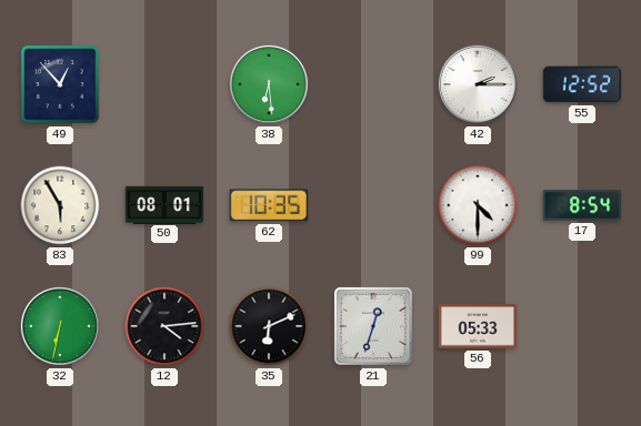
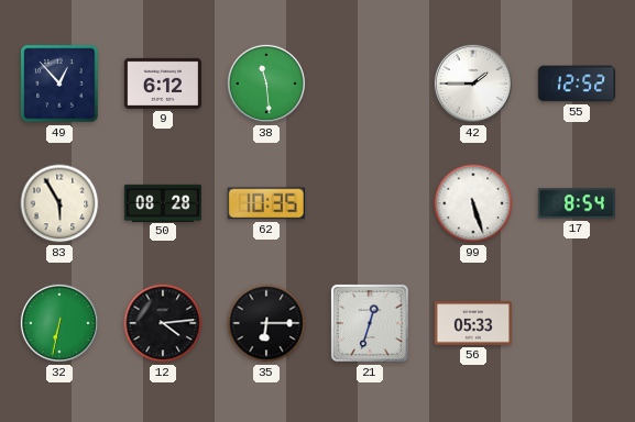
9: none -> 6:12 (162, 84)
38: 6:29 -> 11:29 (266, 84)
42: 2:15 -> 1:45 (473, 84)
50: 08:01 -> 08:28 (162, 202)
99: 4:30 -> 5:27 (473, 203)
35: 6:11 -> 6:15 (266, 323)
